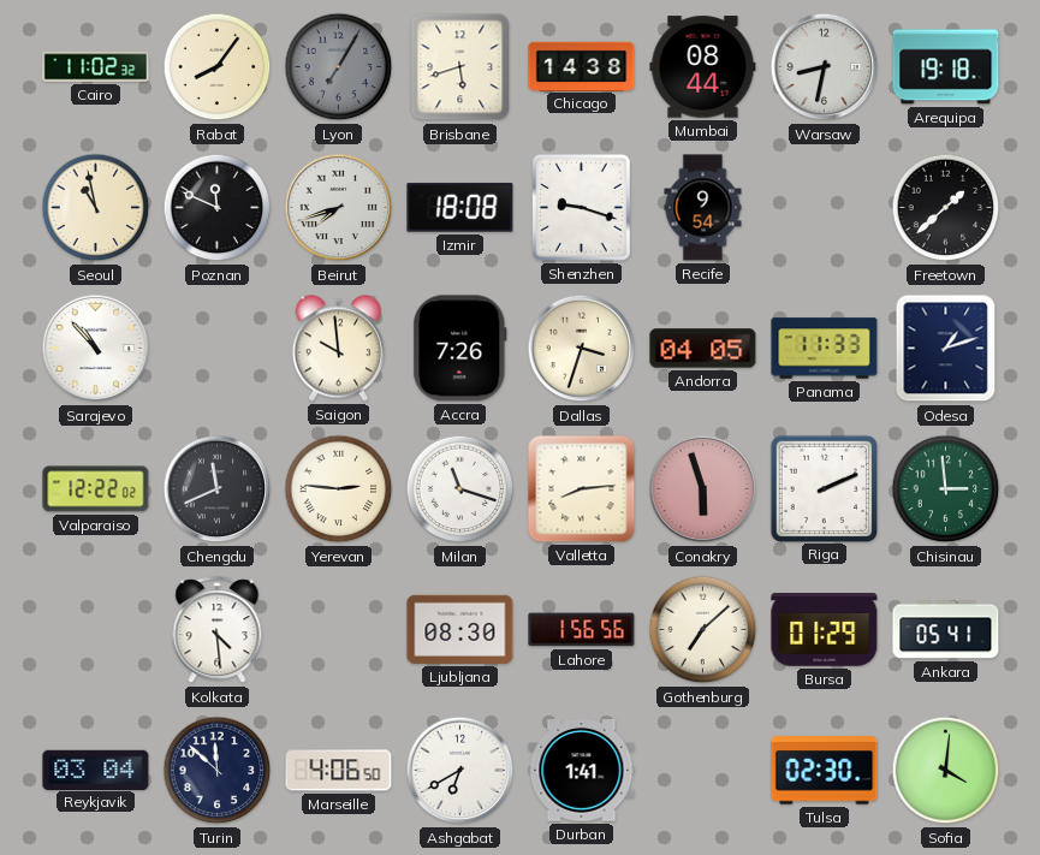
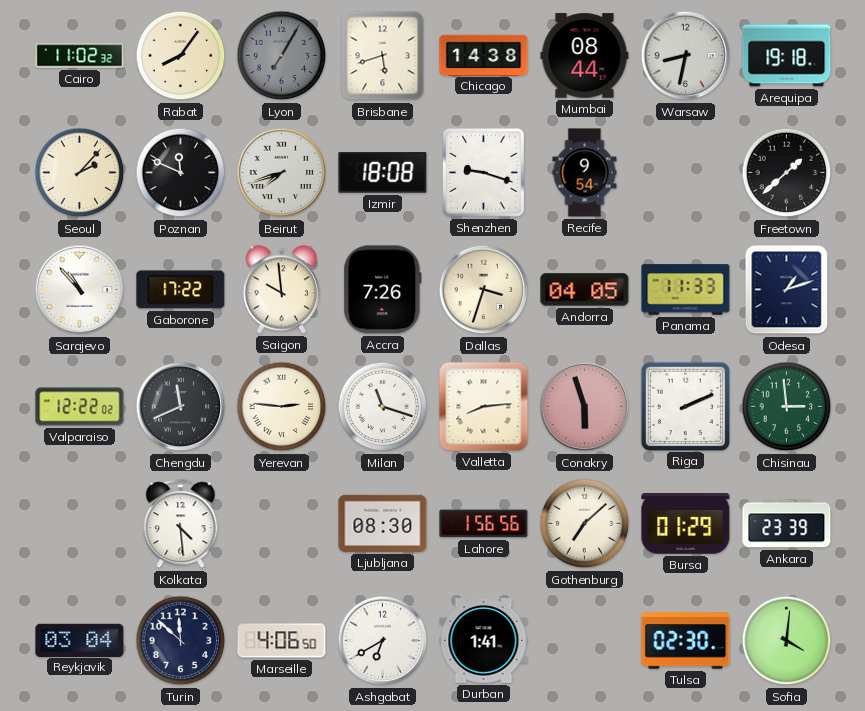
Seoul: 10:58 -> 2:07 (80, 173)
Gaborone: none -> 17:22 (181, 290)
Ankara: 05:41 -> 23:39 (787, 524)
